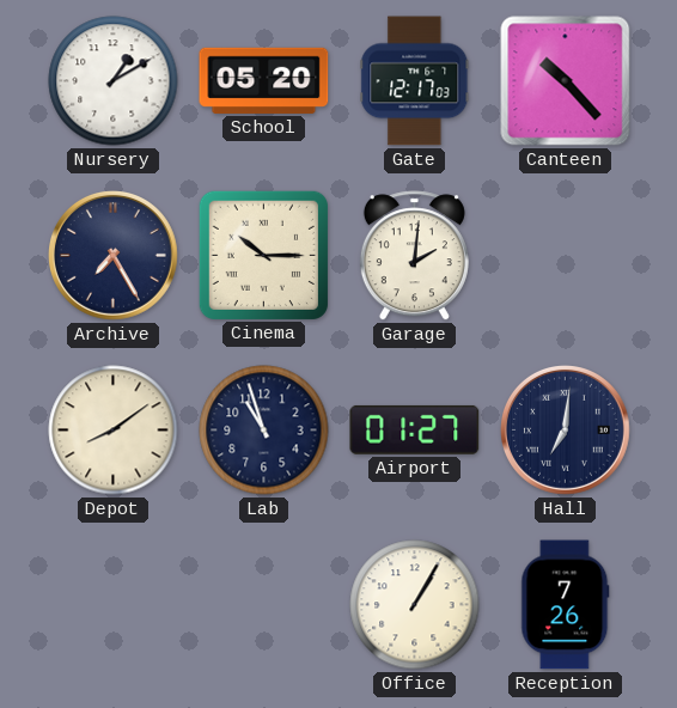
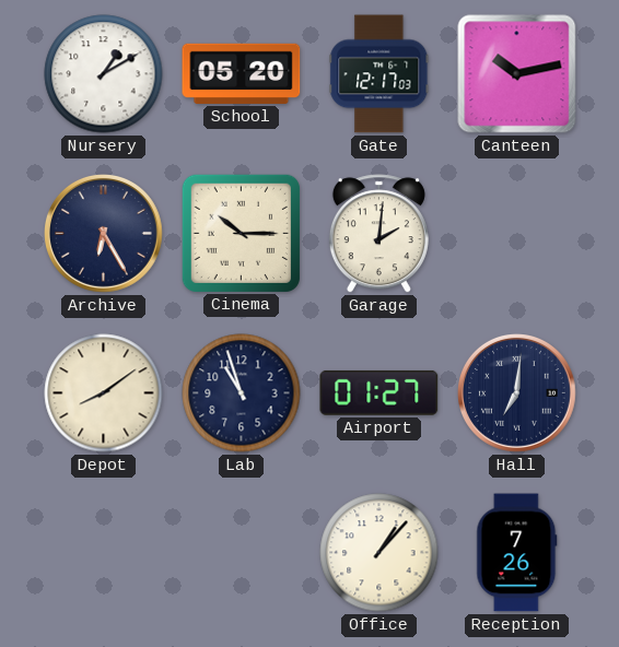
Canteen: 10:23 -> 10:13 (517, 74)
Archive: 7:25 -> 6:25 (104, 234)
Office: 1:05 -> 1:07 (379, 553)
